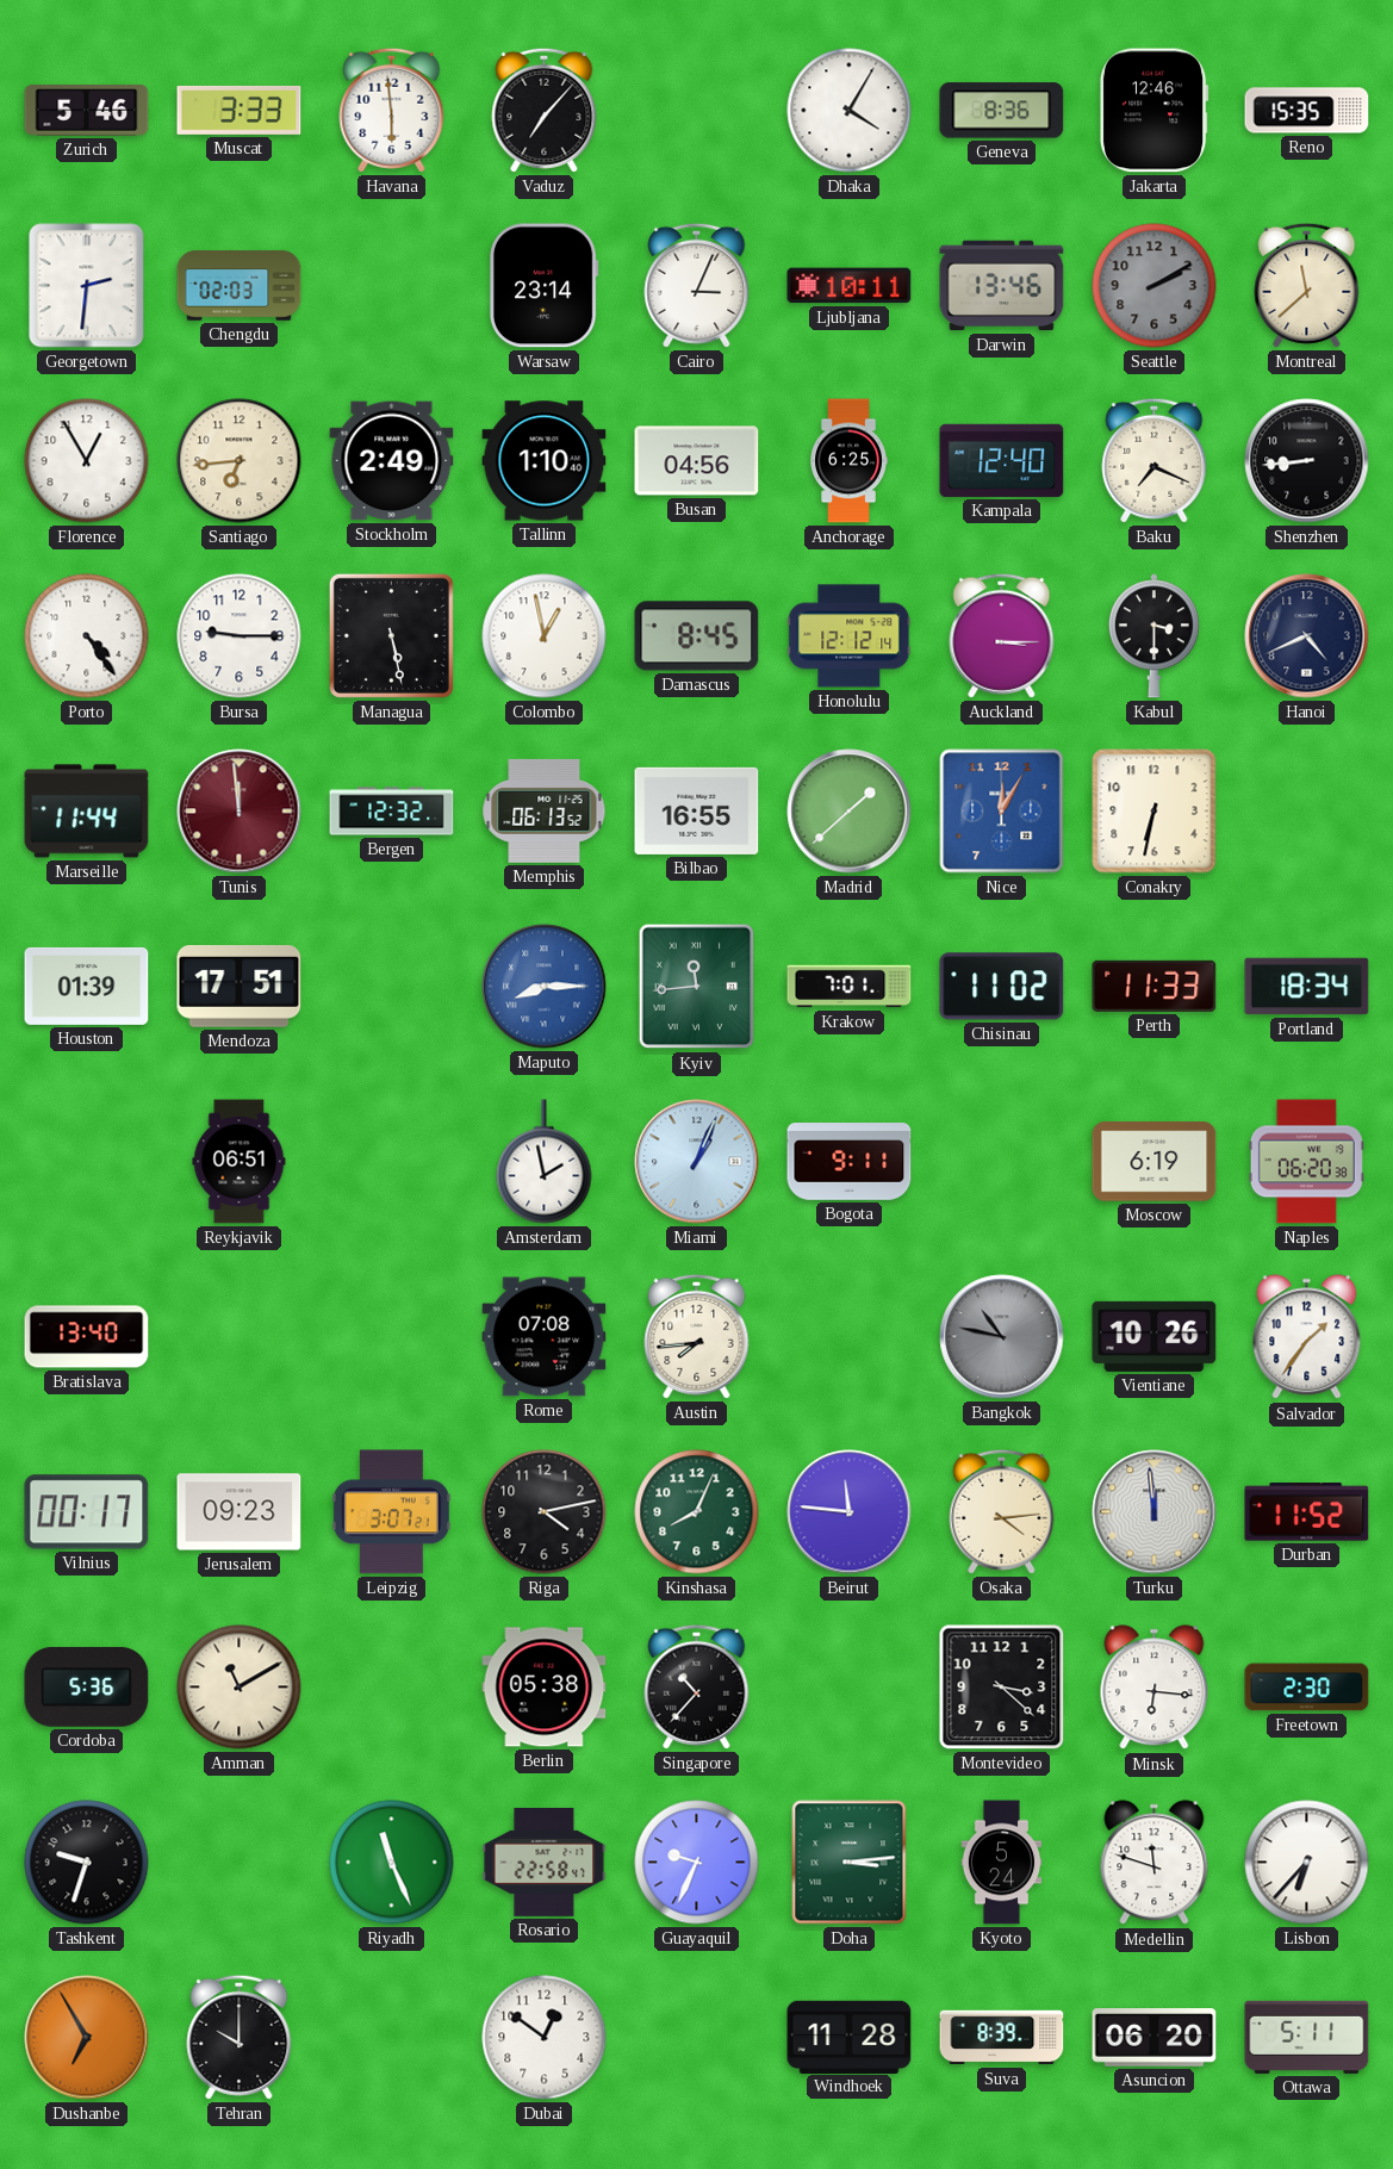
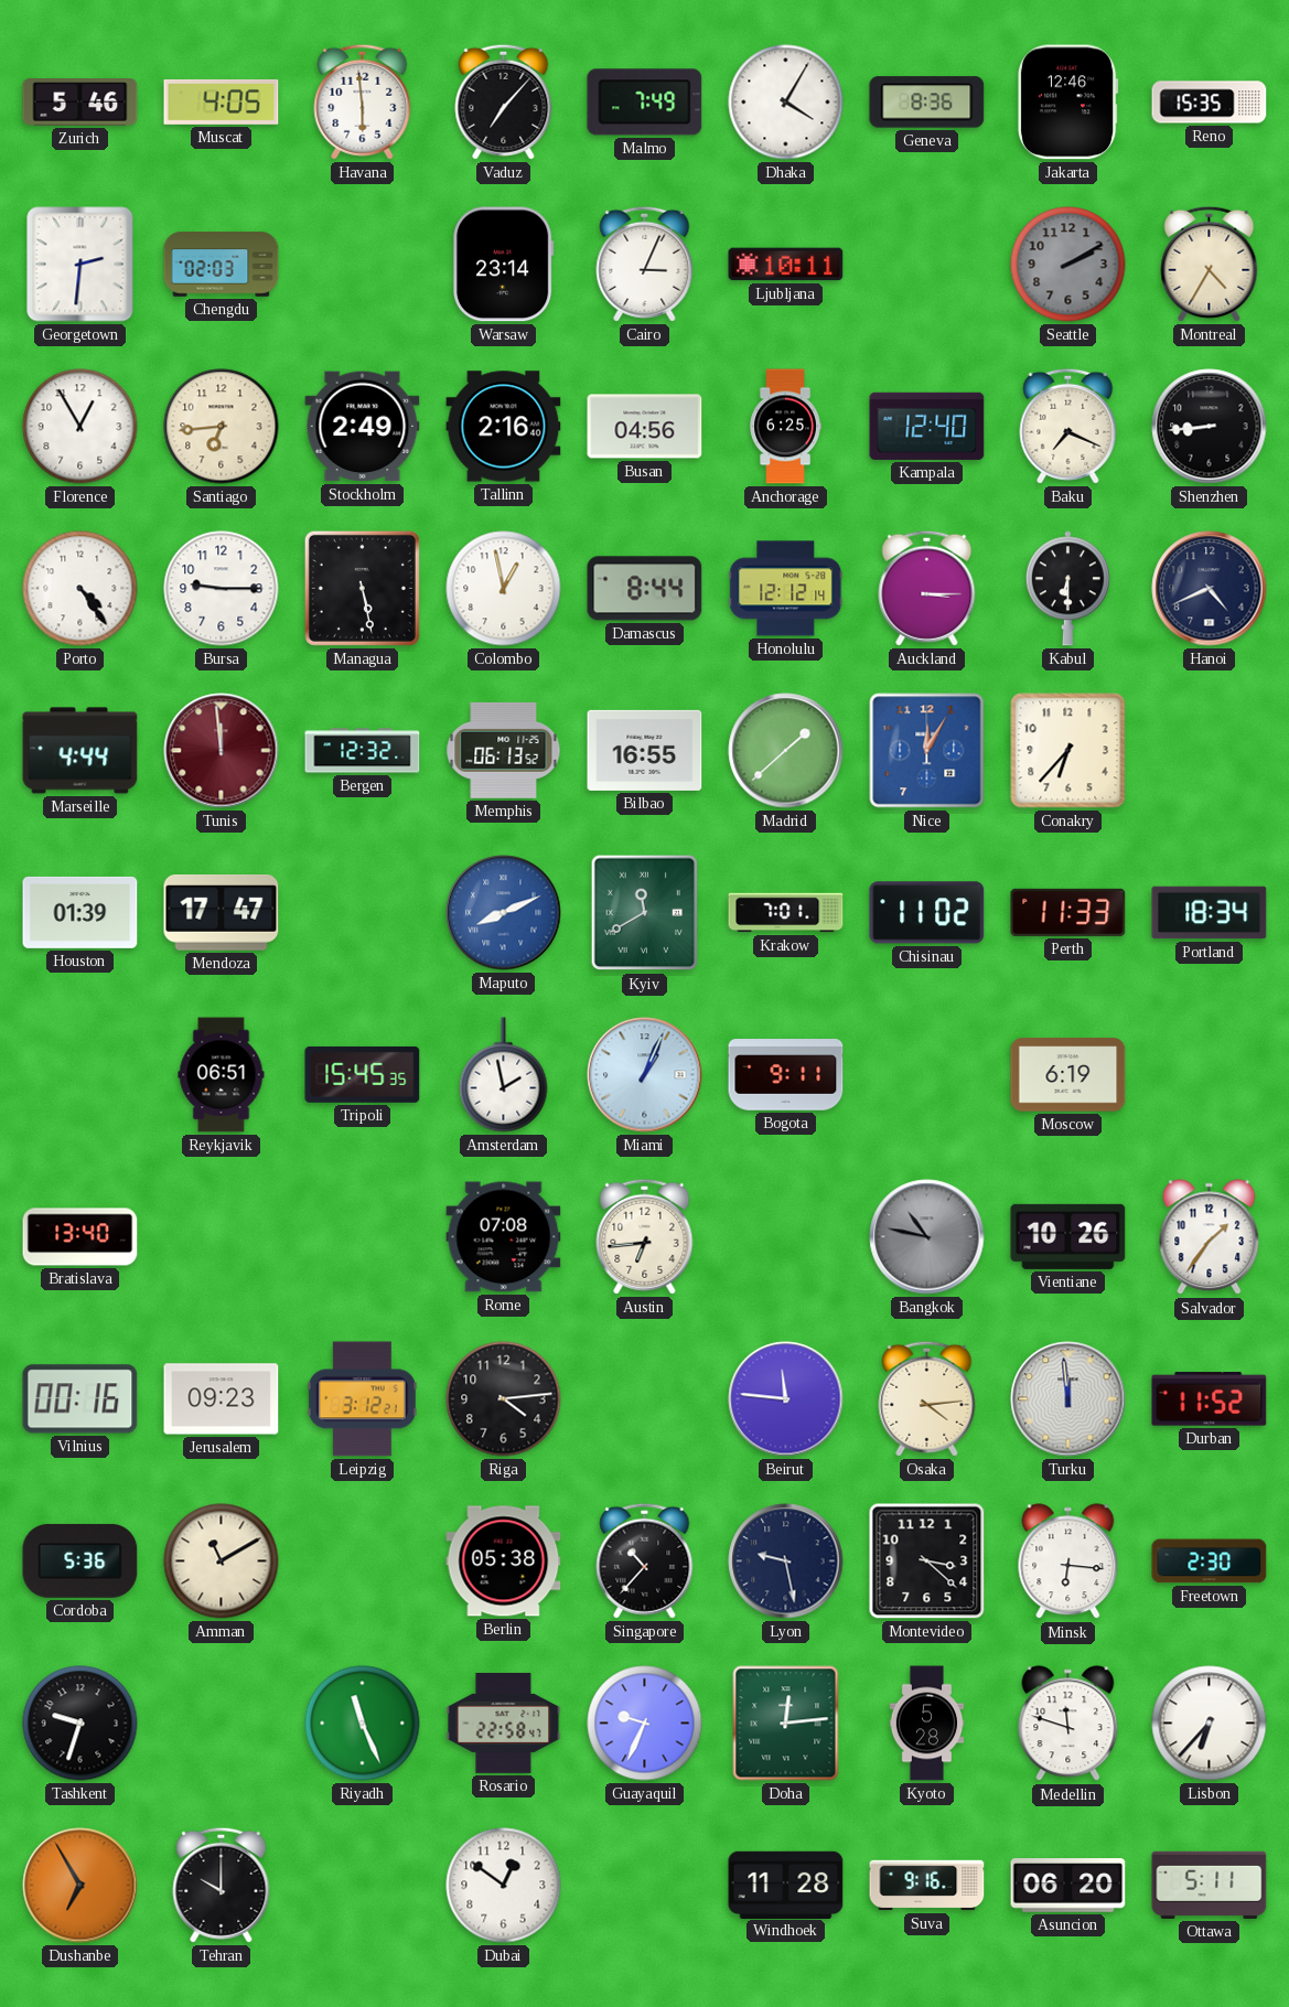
Muscat: 3:33 -> 4:05 (222, 101)
Malmo: none -> 7:49 (645, 103)
Darwin: 13:46 -> none (1002, 286)
Montreal: 11:38 -> 4:35 (1210, 264)
Tallinn: 1:10 -> 2:16 (504, 427)
Damascus: 8:45 -> 8:44 (645, 589)
Kabul: 3:30 -> 6:30 (1067, 589)
Marseille: 11:44 -> 4:44 (80, 751)
Conakry: 6:32 -> 6:37 (1068, 751)
Mendoza: 17:51 -> 17:47 (222, 913)
Maputo: 8:15 -> 8:11 (504, 913)
Kyiv: 11:44 -> 11:40 (645, 913)
Tripoli: none -> 15:45 (363, 1074)
Naples: 06:20 -> none (1306, 1162)
Austin: 7:44 -> 6:44 (645, 1236)
Vilnius: 00:17 -> 00:16 (80, 1399)
Leipzig: 3:07 -> 3:12 (362, 1399)
Riga: 4:13 -> 4:14 (504, 1399)
Kinshasa: 8:04 -> none (697, 1512)
Lyon: none -> 9:28 (786, 1561)
Doha: 3:14 -> 12:14 (786, 1724)
Kyoto: 5:24 -> 5:28 (927, 1724)
Suva: 8:39 -> 9:16 (927, 1886)
